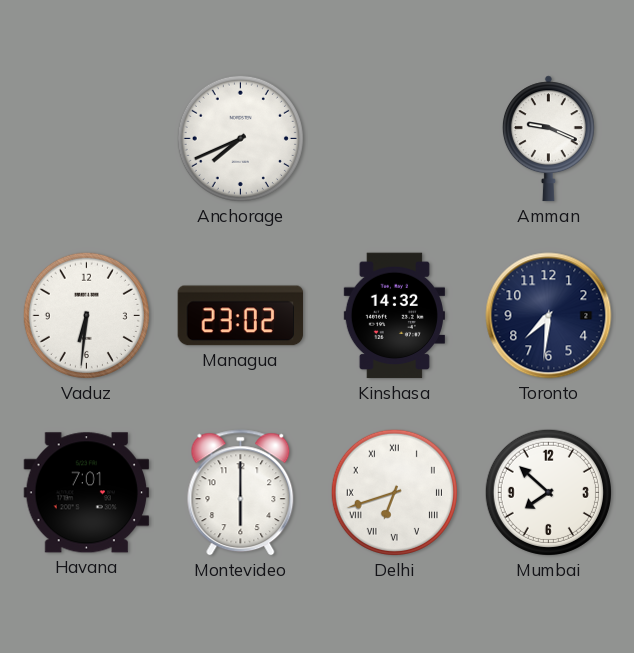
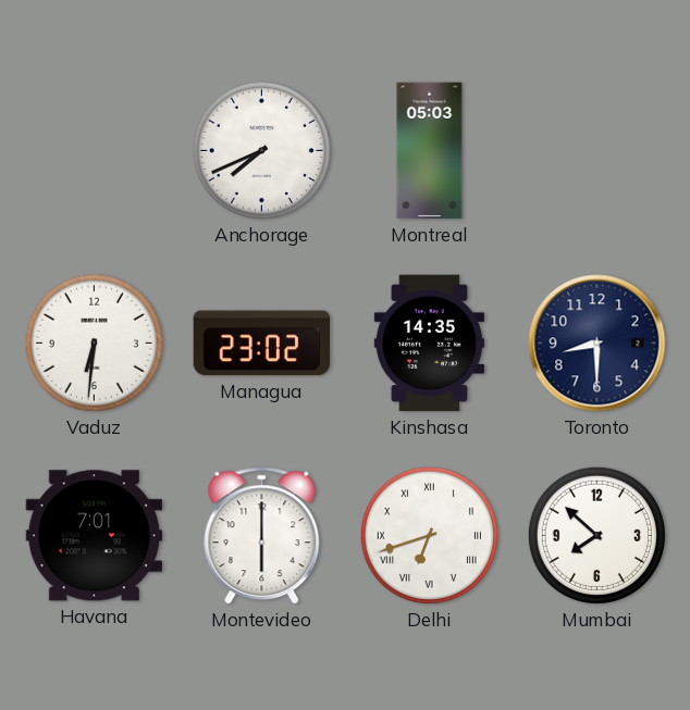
Montreal: none -> 05:03 (430, 151)
Amman: 9:19 -> none (548, 139)
Kinshasa: 14:32 -> 14:35 (429, 344)
Toronto: 7:31 -> 8:30 (597, 344)
